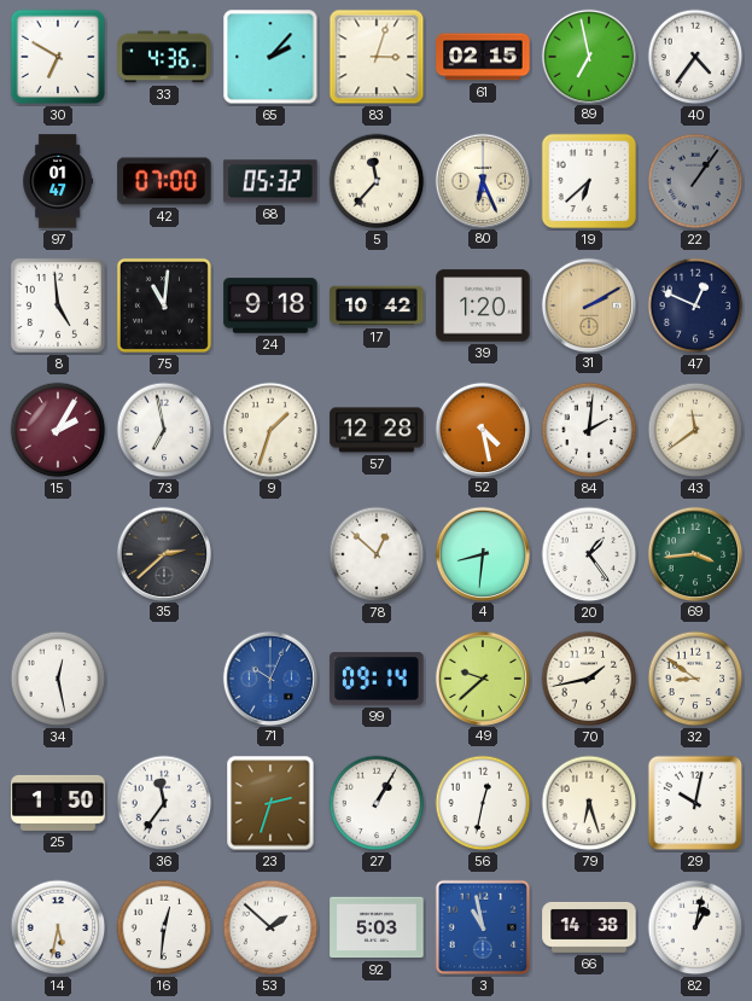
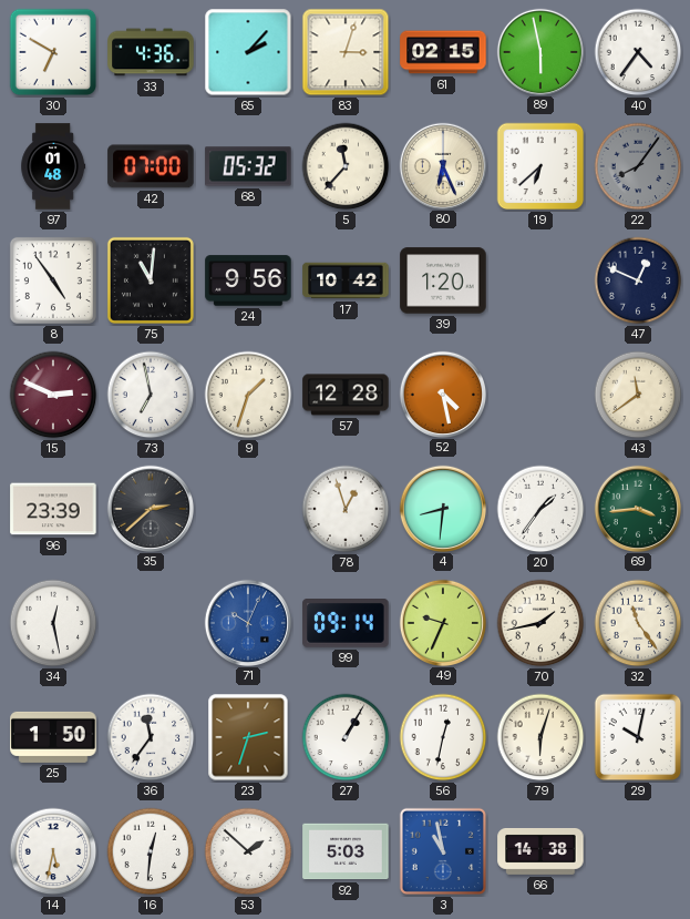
89: 6:58 -> 5:58 (539, 51)
97: 01:47 -> 01:48 (53, 166)
22: 1:06 -> 8:06 (638, 166)
8: 4:59 -> 4:54 (53, 280)
24: 9:18 -> 9:56 (248, 280)
31: 2:10 -> none (588, 304)
15: 2:05 -> 2:49 (53, 395)
84: 2:01 -> none (589, 430)
96: none -> 23:39 (53, 509)
78: 12:52 -> 12:57 (346, 509)
20: 1:24 -> 1:36 (540, 509)
49: 9:38 -> 9:34 (442, 622)
32: 8:51 -> 11:24 (638, 623)
79: 6:27 -> 6:03 (540, 737)
82: 1:02 -> none (695, 927)
